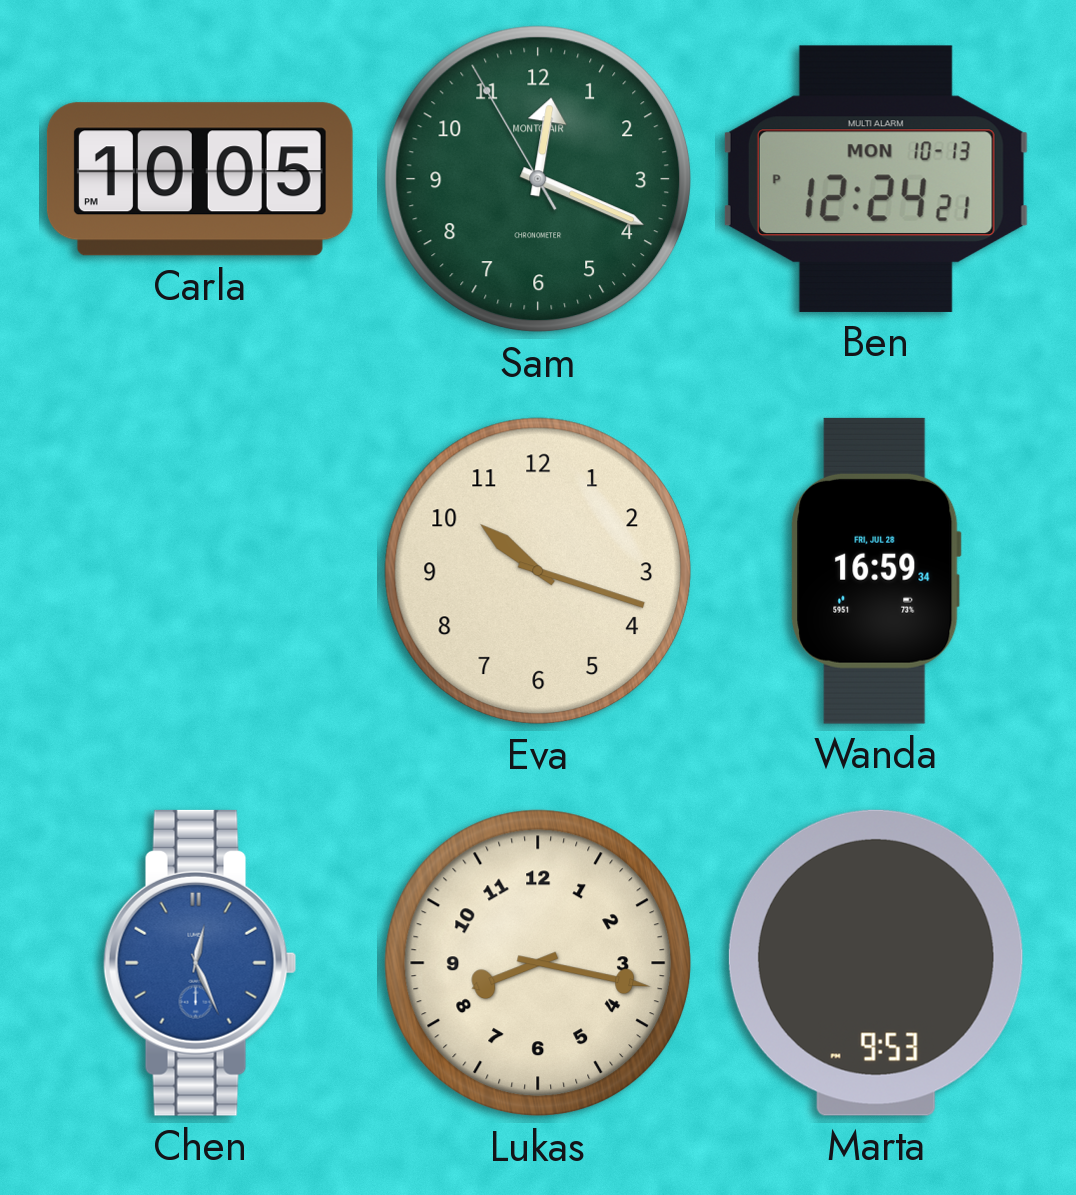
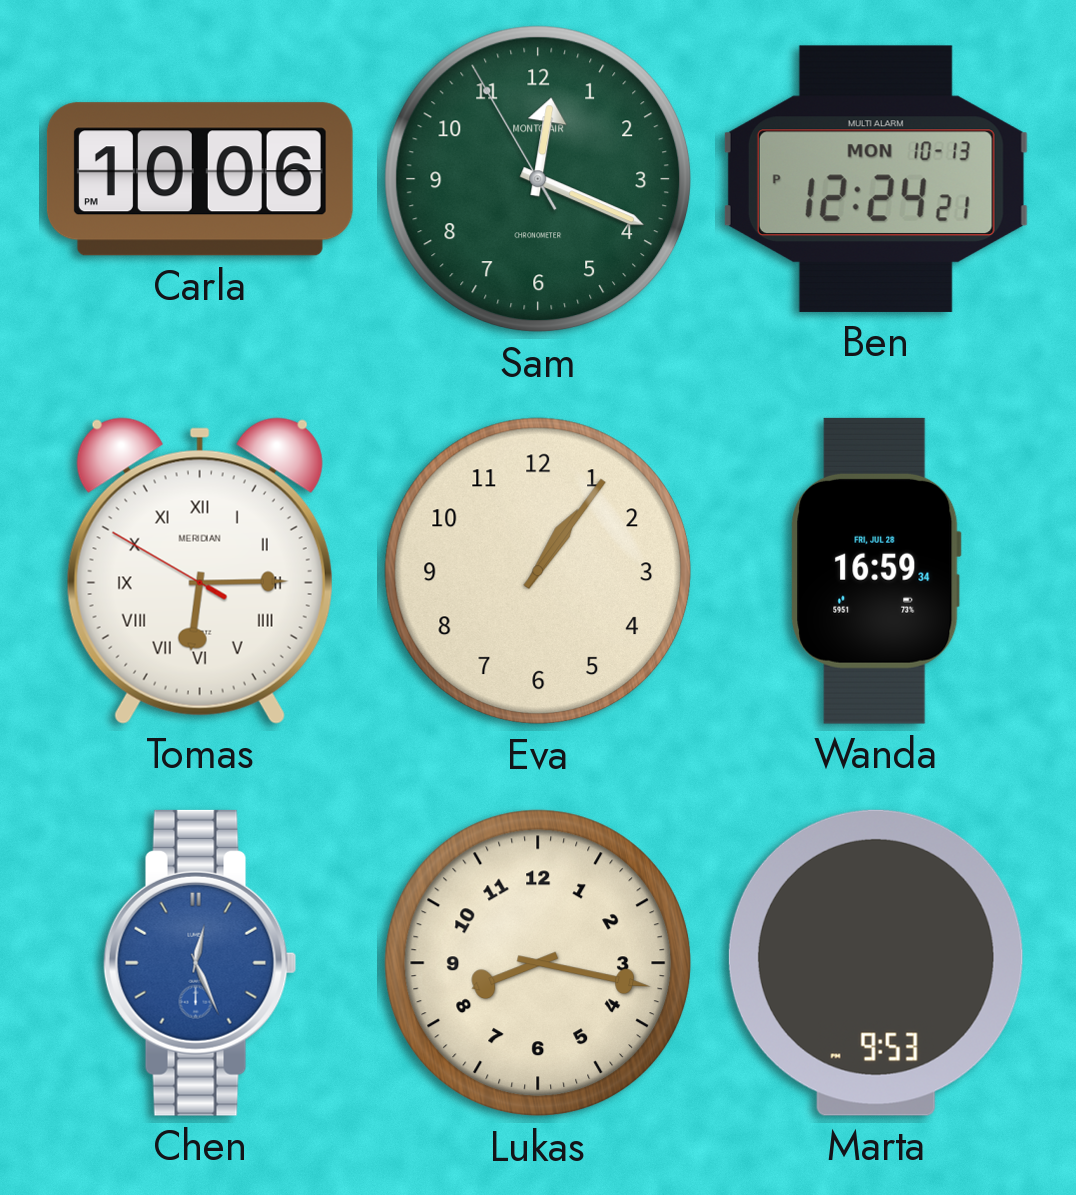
Carla: 10:05 -> 10:06 (200, 179)
Tomas: none -> 6:14 (200, 571)
Eva: 10:18 -> 1:06 (538, 571)
